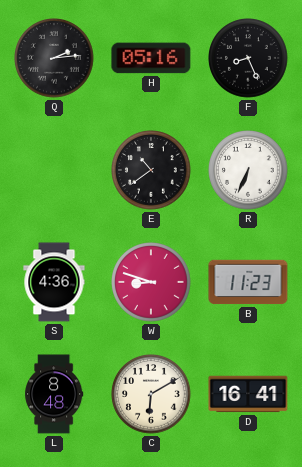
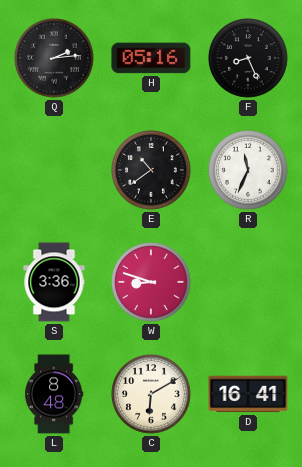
R: 6:34 -> 11:34 (248, 170)
S: 4:36 -> 3:36 (54, 282)
B: 11:23 -> none (248, 282)
